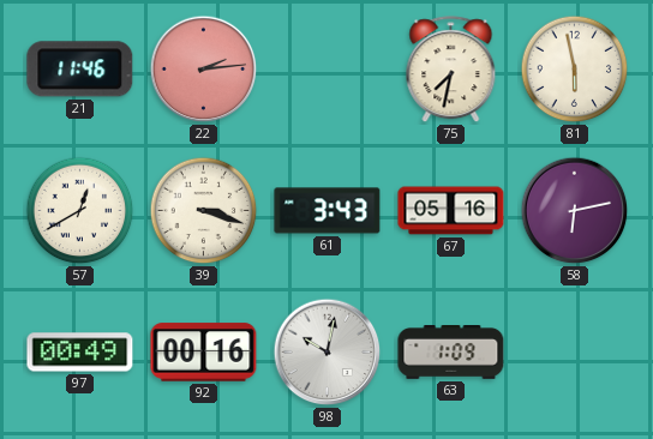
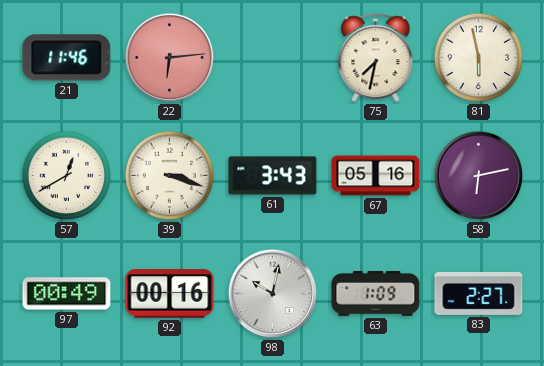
22: 2:14 -> 6:14 (170, 58)
83: none -> 2:27 (479, 294)
